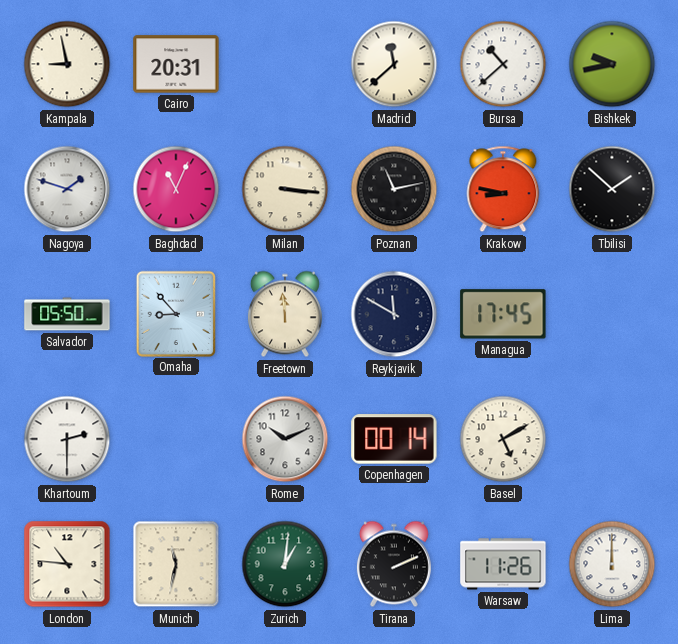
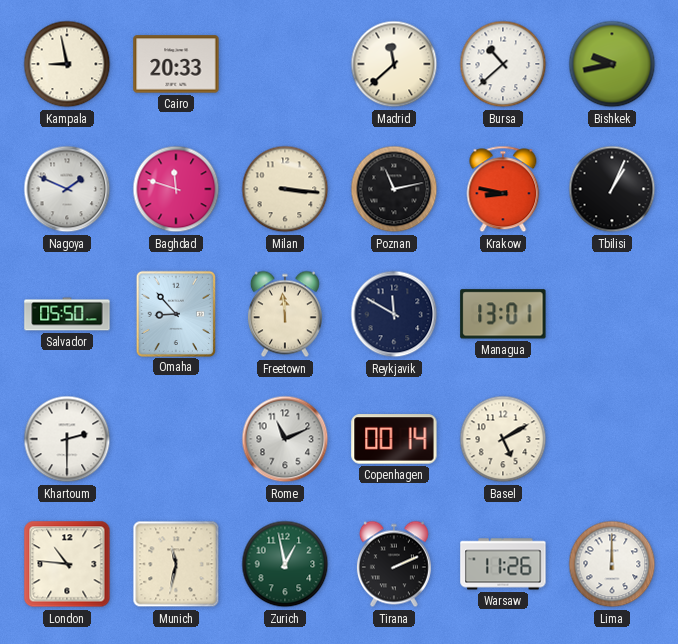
Cairo: 20:31 -> 20:33 (176, 64)
Nagoya: 1:48 -> 1:49 (67, 189)
Baghdad: 11:04 -> 11:48 (176, 189)
Tbilisi: 1:52 -> 1:04 (612, 189)
Managua: 17:45 -> 13:01 (503, 314)
Rome: 10:11 -> 11:11 (285, 439)
Zurich: 1:01 -> 12:58 (285, 564)
